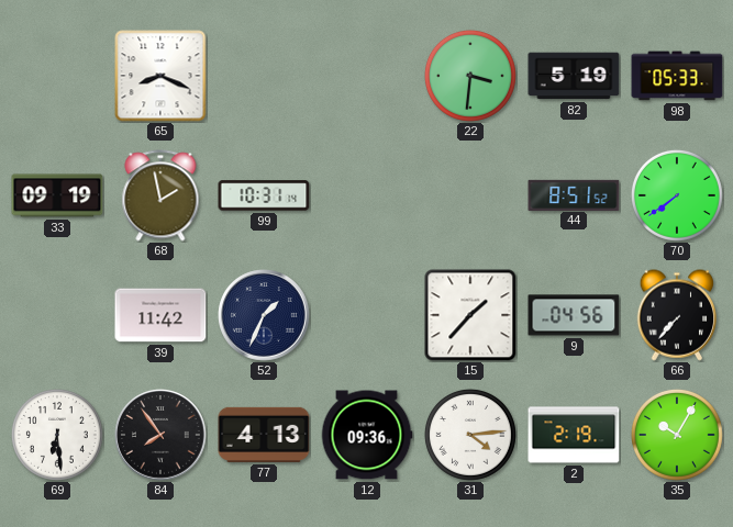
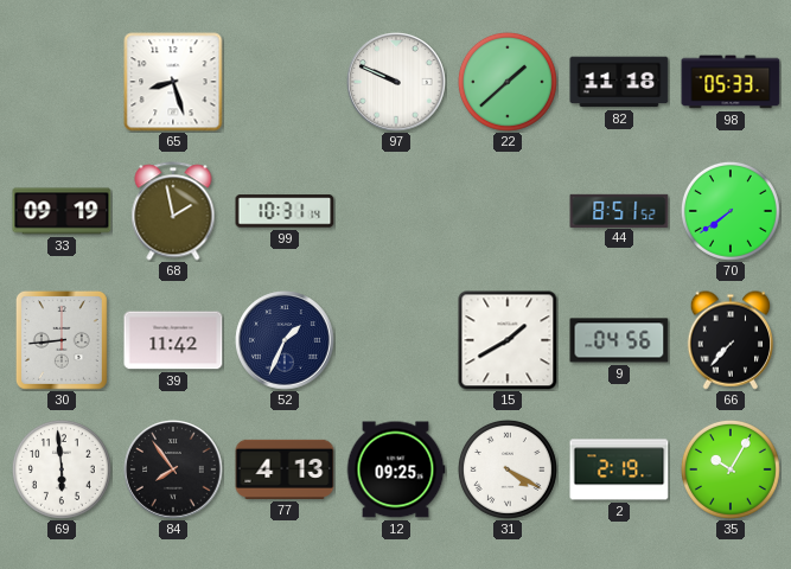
65: 8:19 -> 8:27 (173, 82)
97: none -> 9:49 (396, 82)
22: 3:31 -> 1:38 (508, 82)
82: 5:19 -> 11:18 (619, 82)
30: none -> 8:44 (62, 340)
15: 1:37 -> 1:40 (508, 340)
69: 6:29 -> 5:59 (62, 469)
12: 09:36 -> 09:25 (396, 469)
31: 4:14 -> 4:20 (508, 469)
